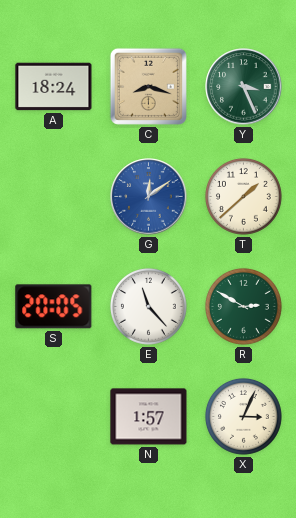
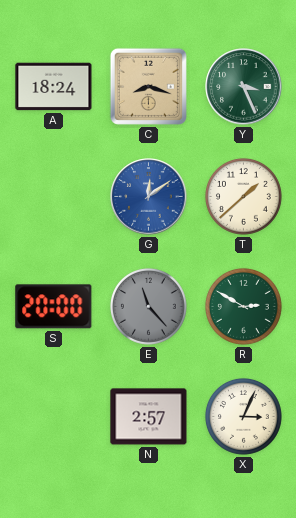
S: 20:05 -> 20:00 (54, 307)
E dial: white -> grey (148, 306)
N: 1:57 -> 2:57 (149, 417)
